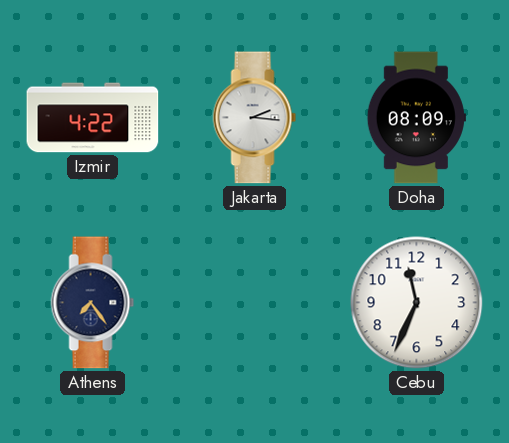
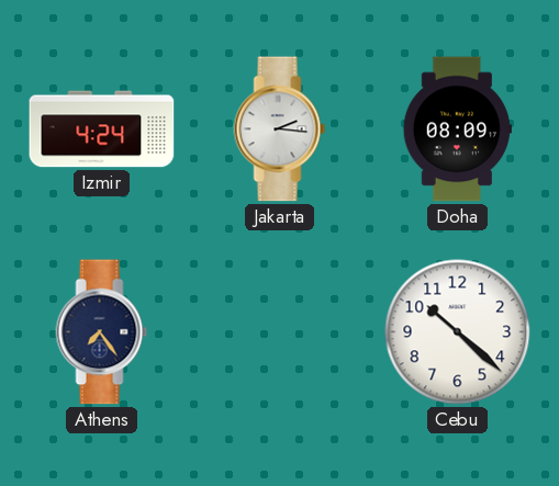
Izmir: 4:22 -> 4:24 (102, 129)
Cebu: 11:34 -> 10:22 (458, 332)
